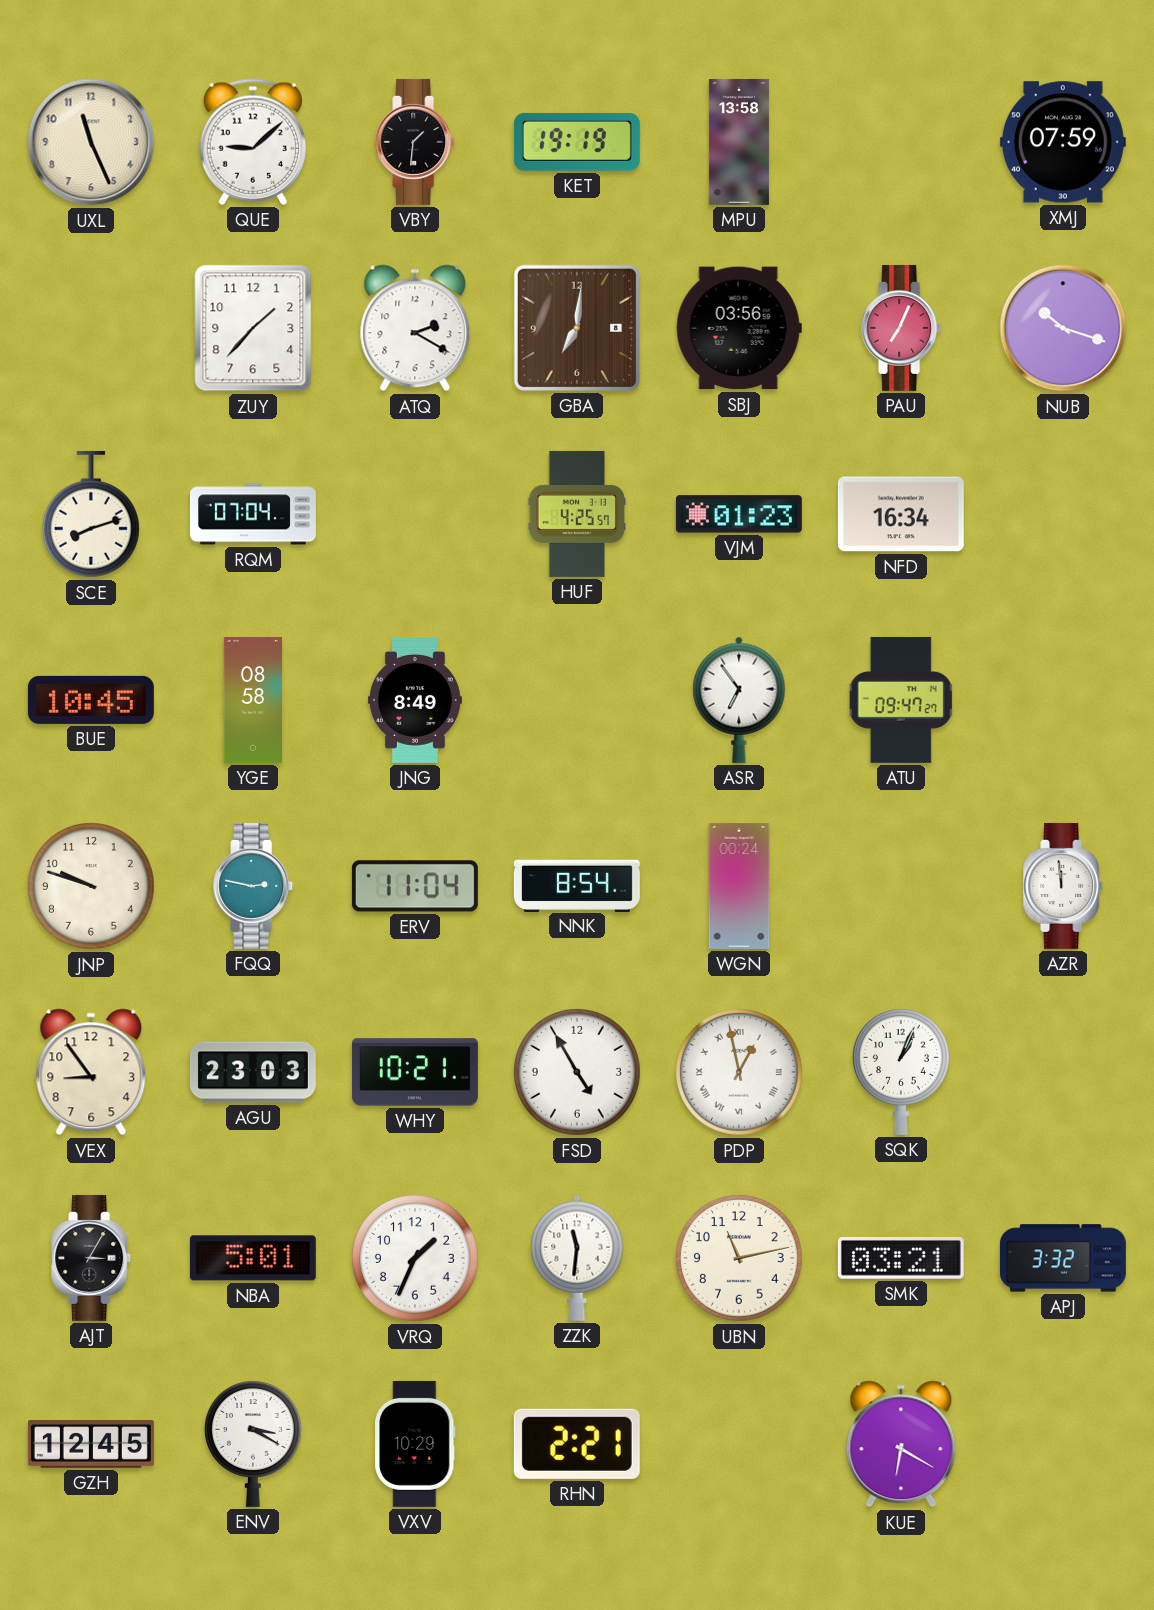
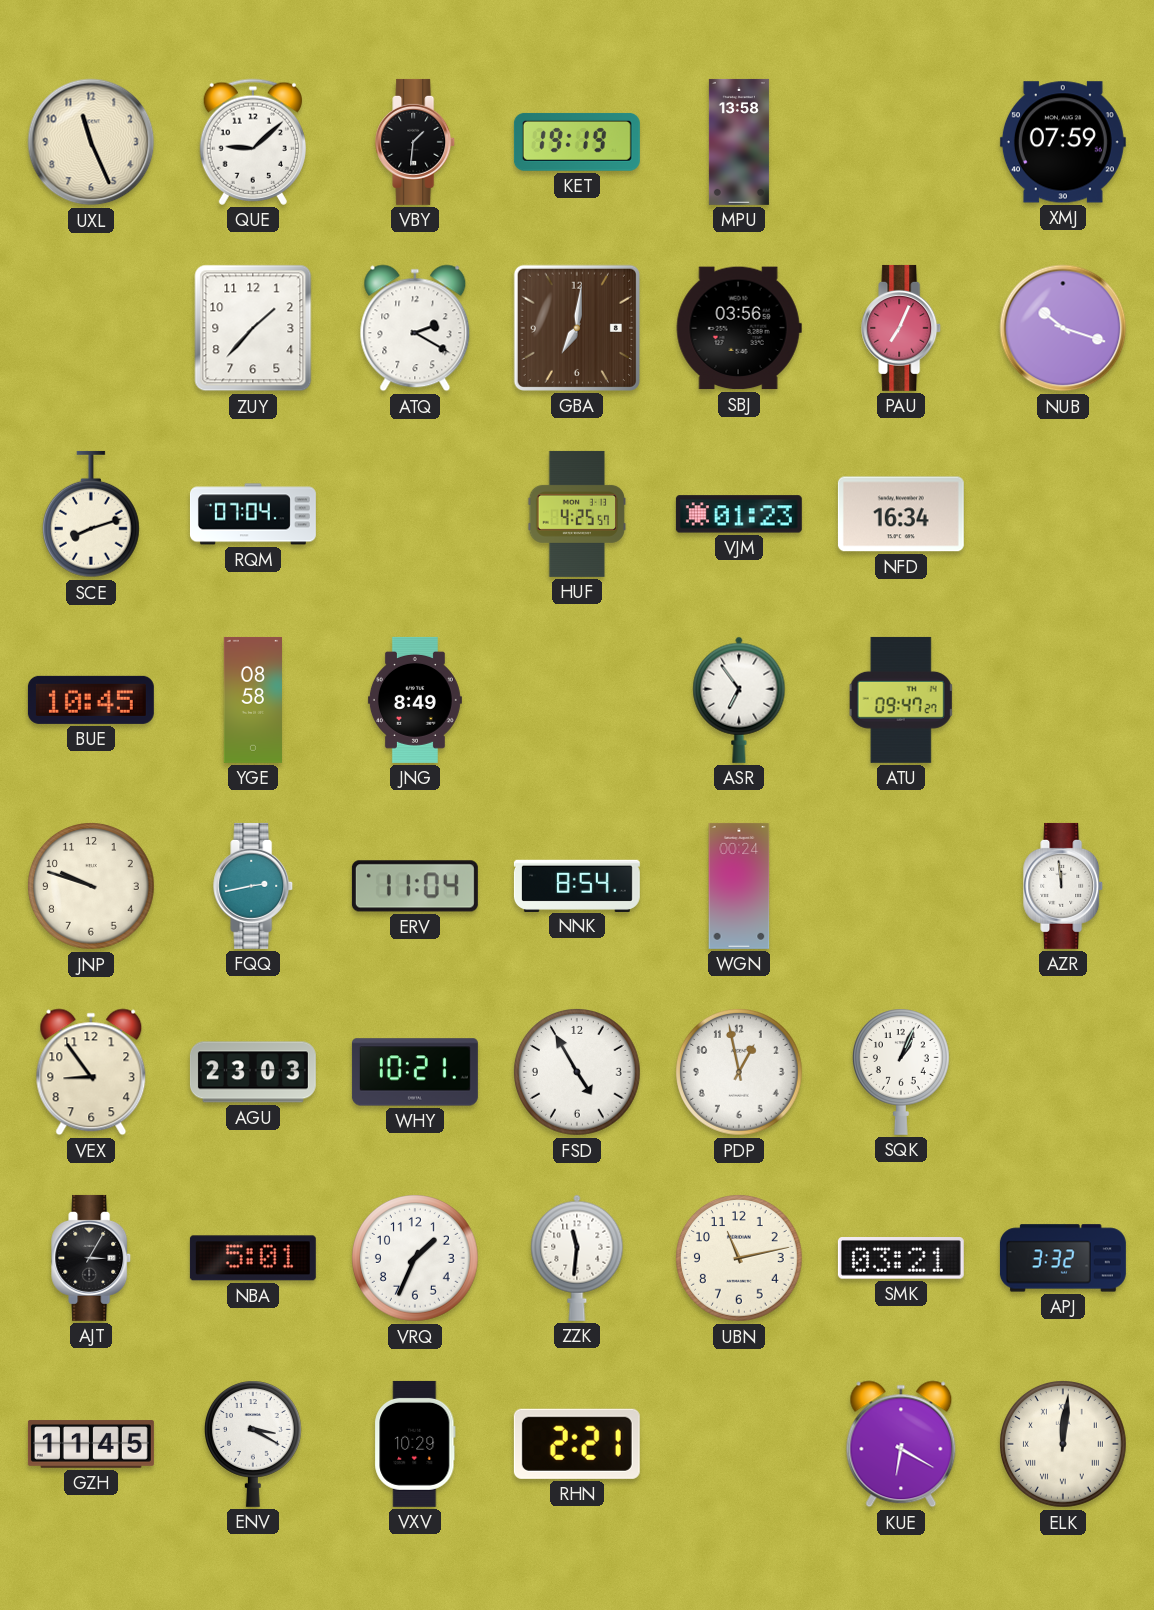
FQQ: 2:47 -> 2:43 (254, 886)
PDP numerals: Roman -> Arabic (740, 1073)
GZH: 12:45 -> 11:45 (91, 1444)
ELK: none -> 12:01 (1064, 1445)
